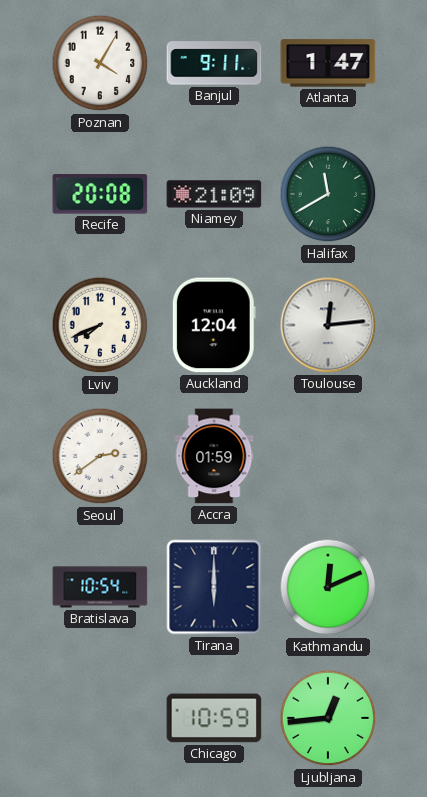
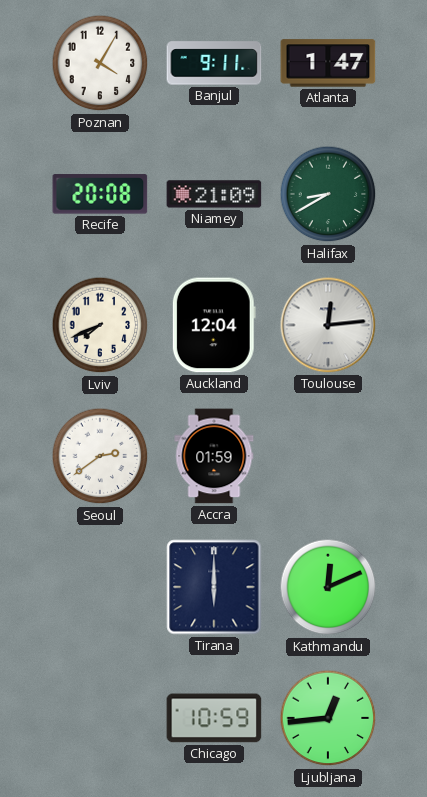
Halifax: 11:40 -> 8:40 (328, 194)
Bratislava: 10:54 -> none (100, 587)
